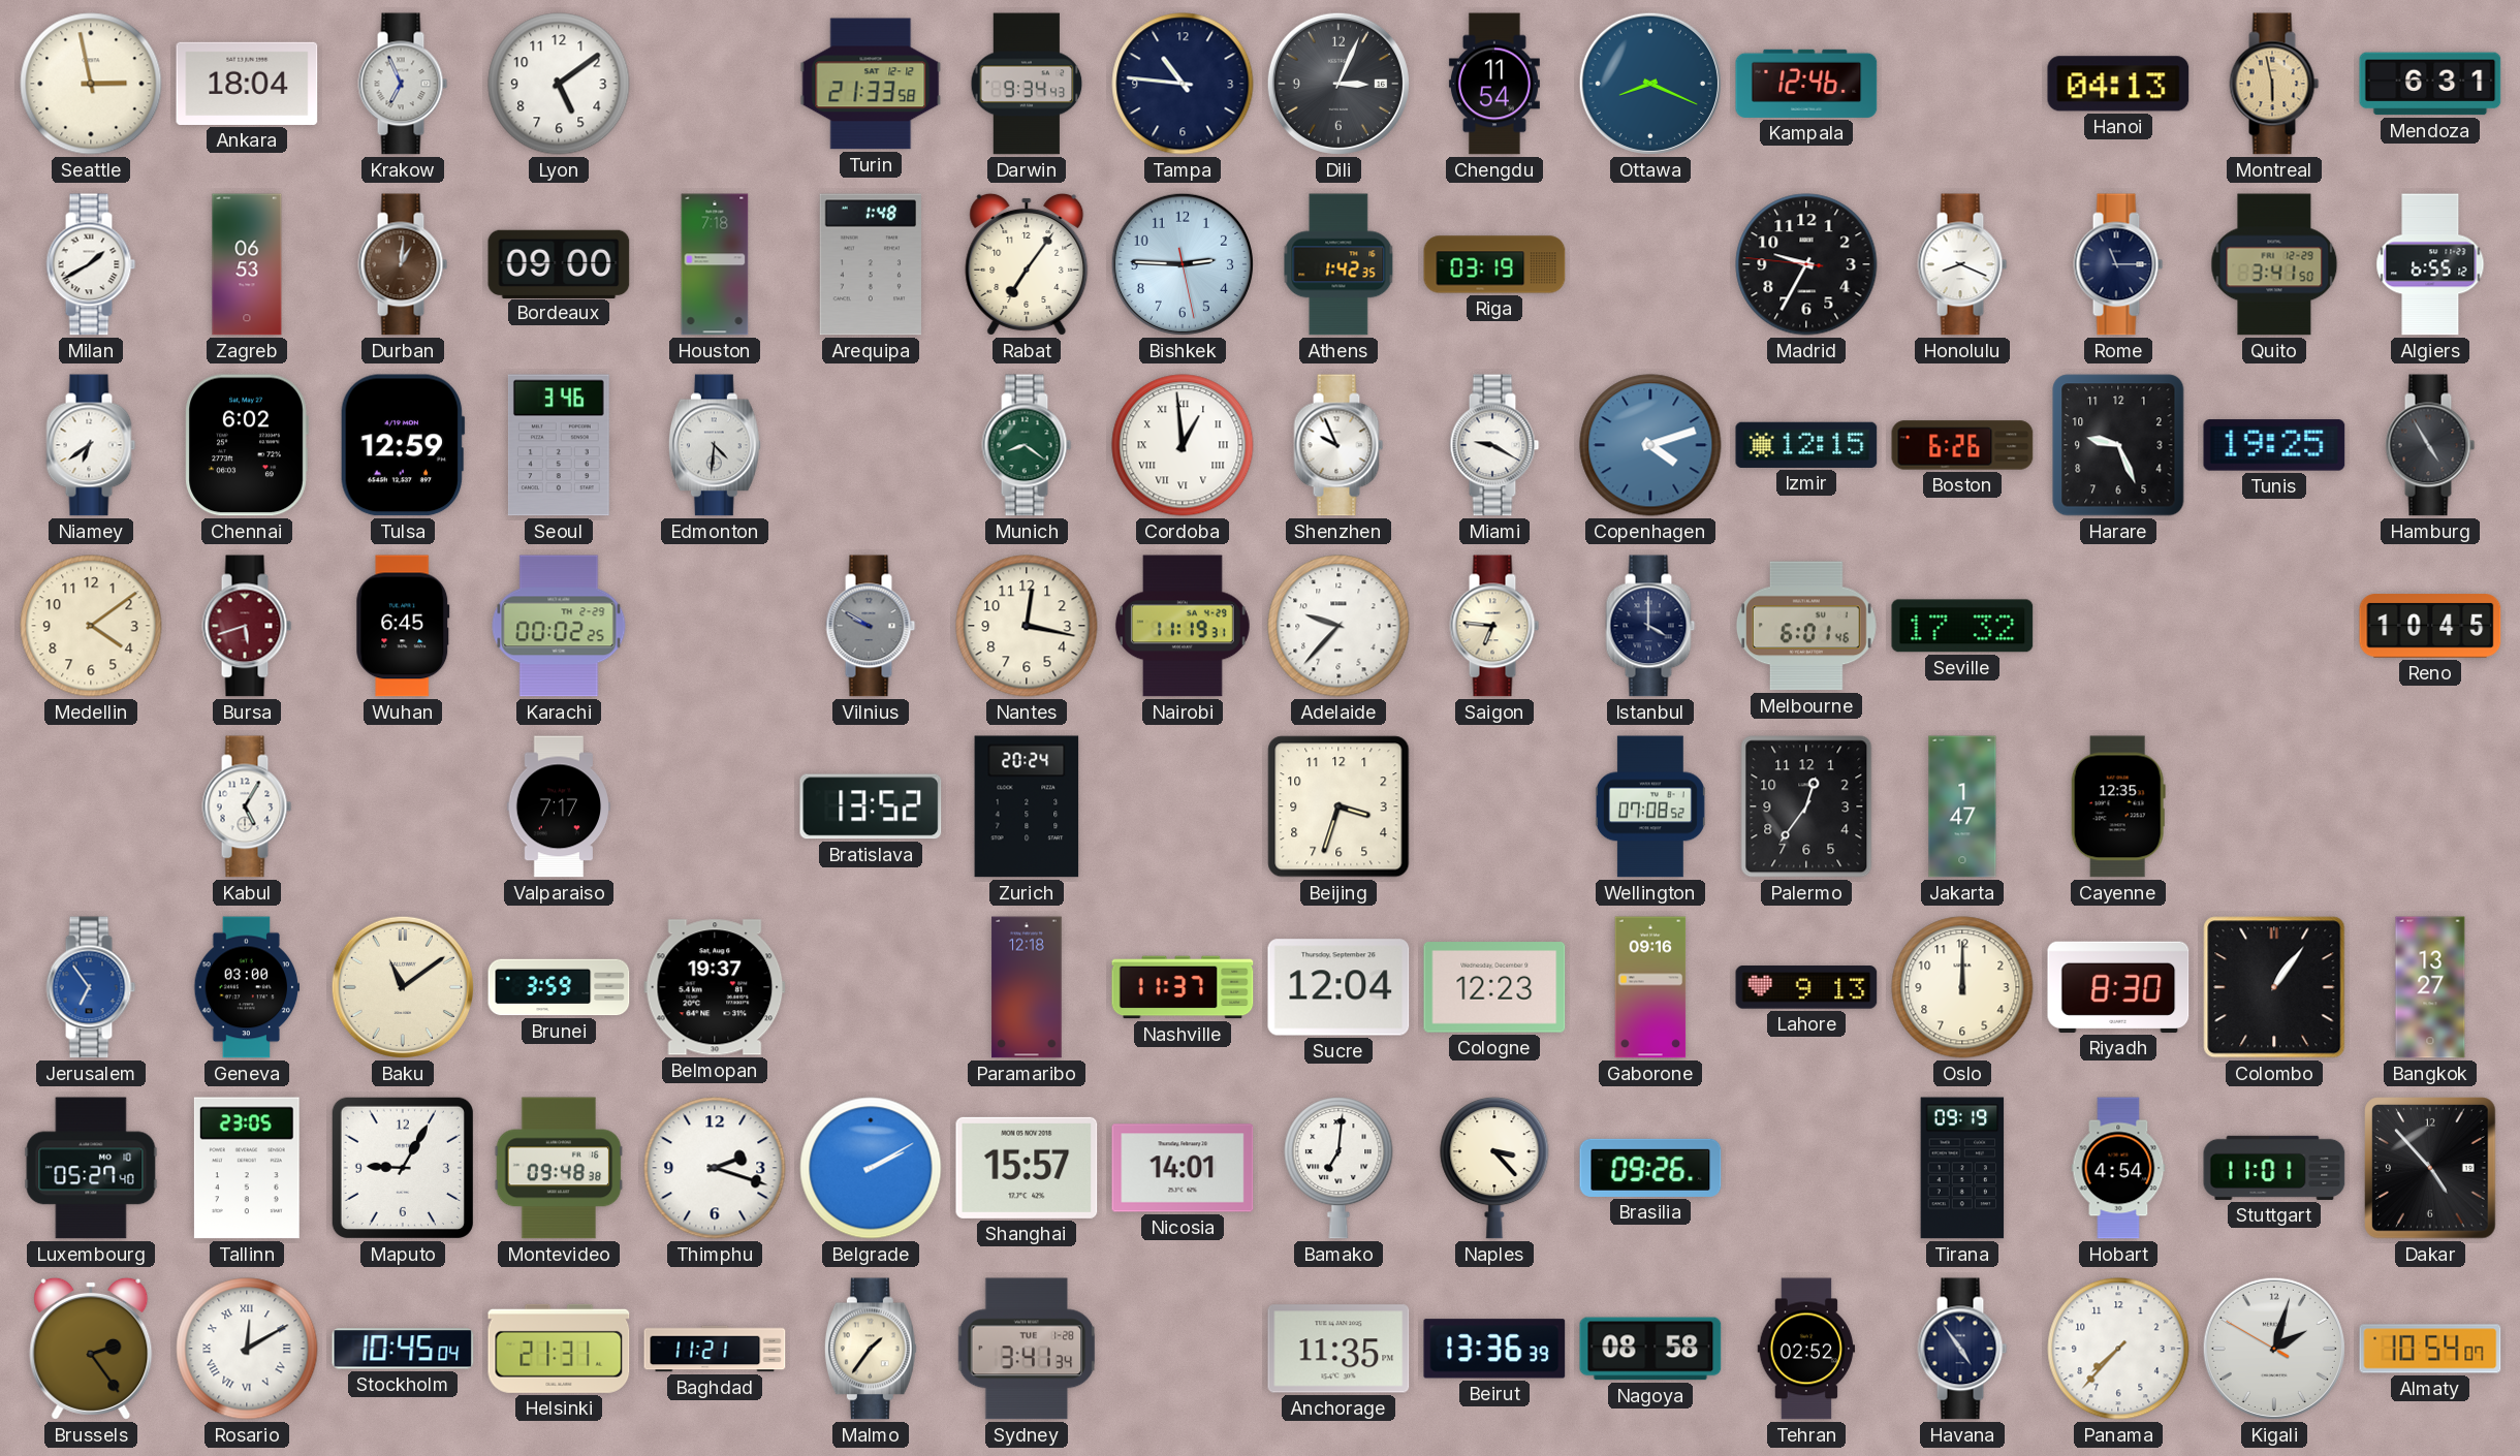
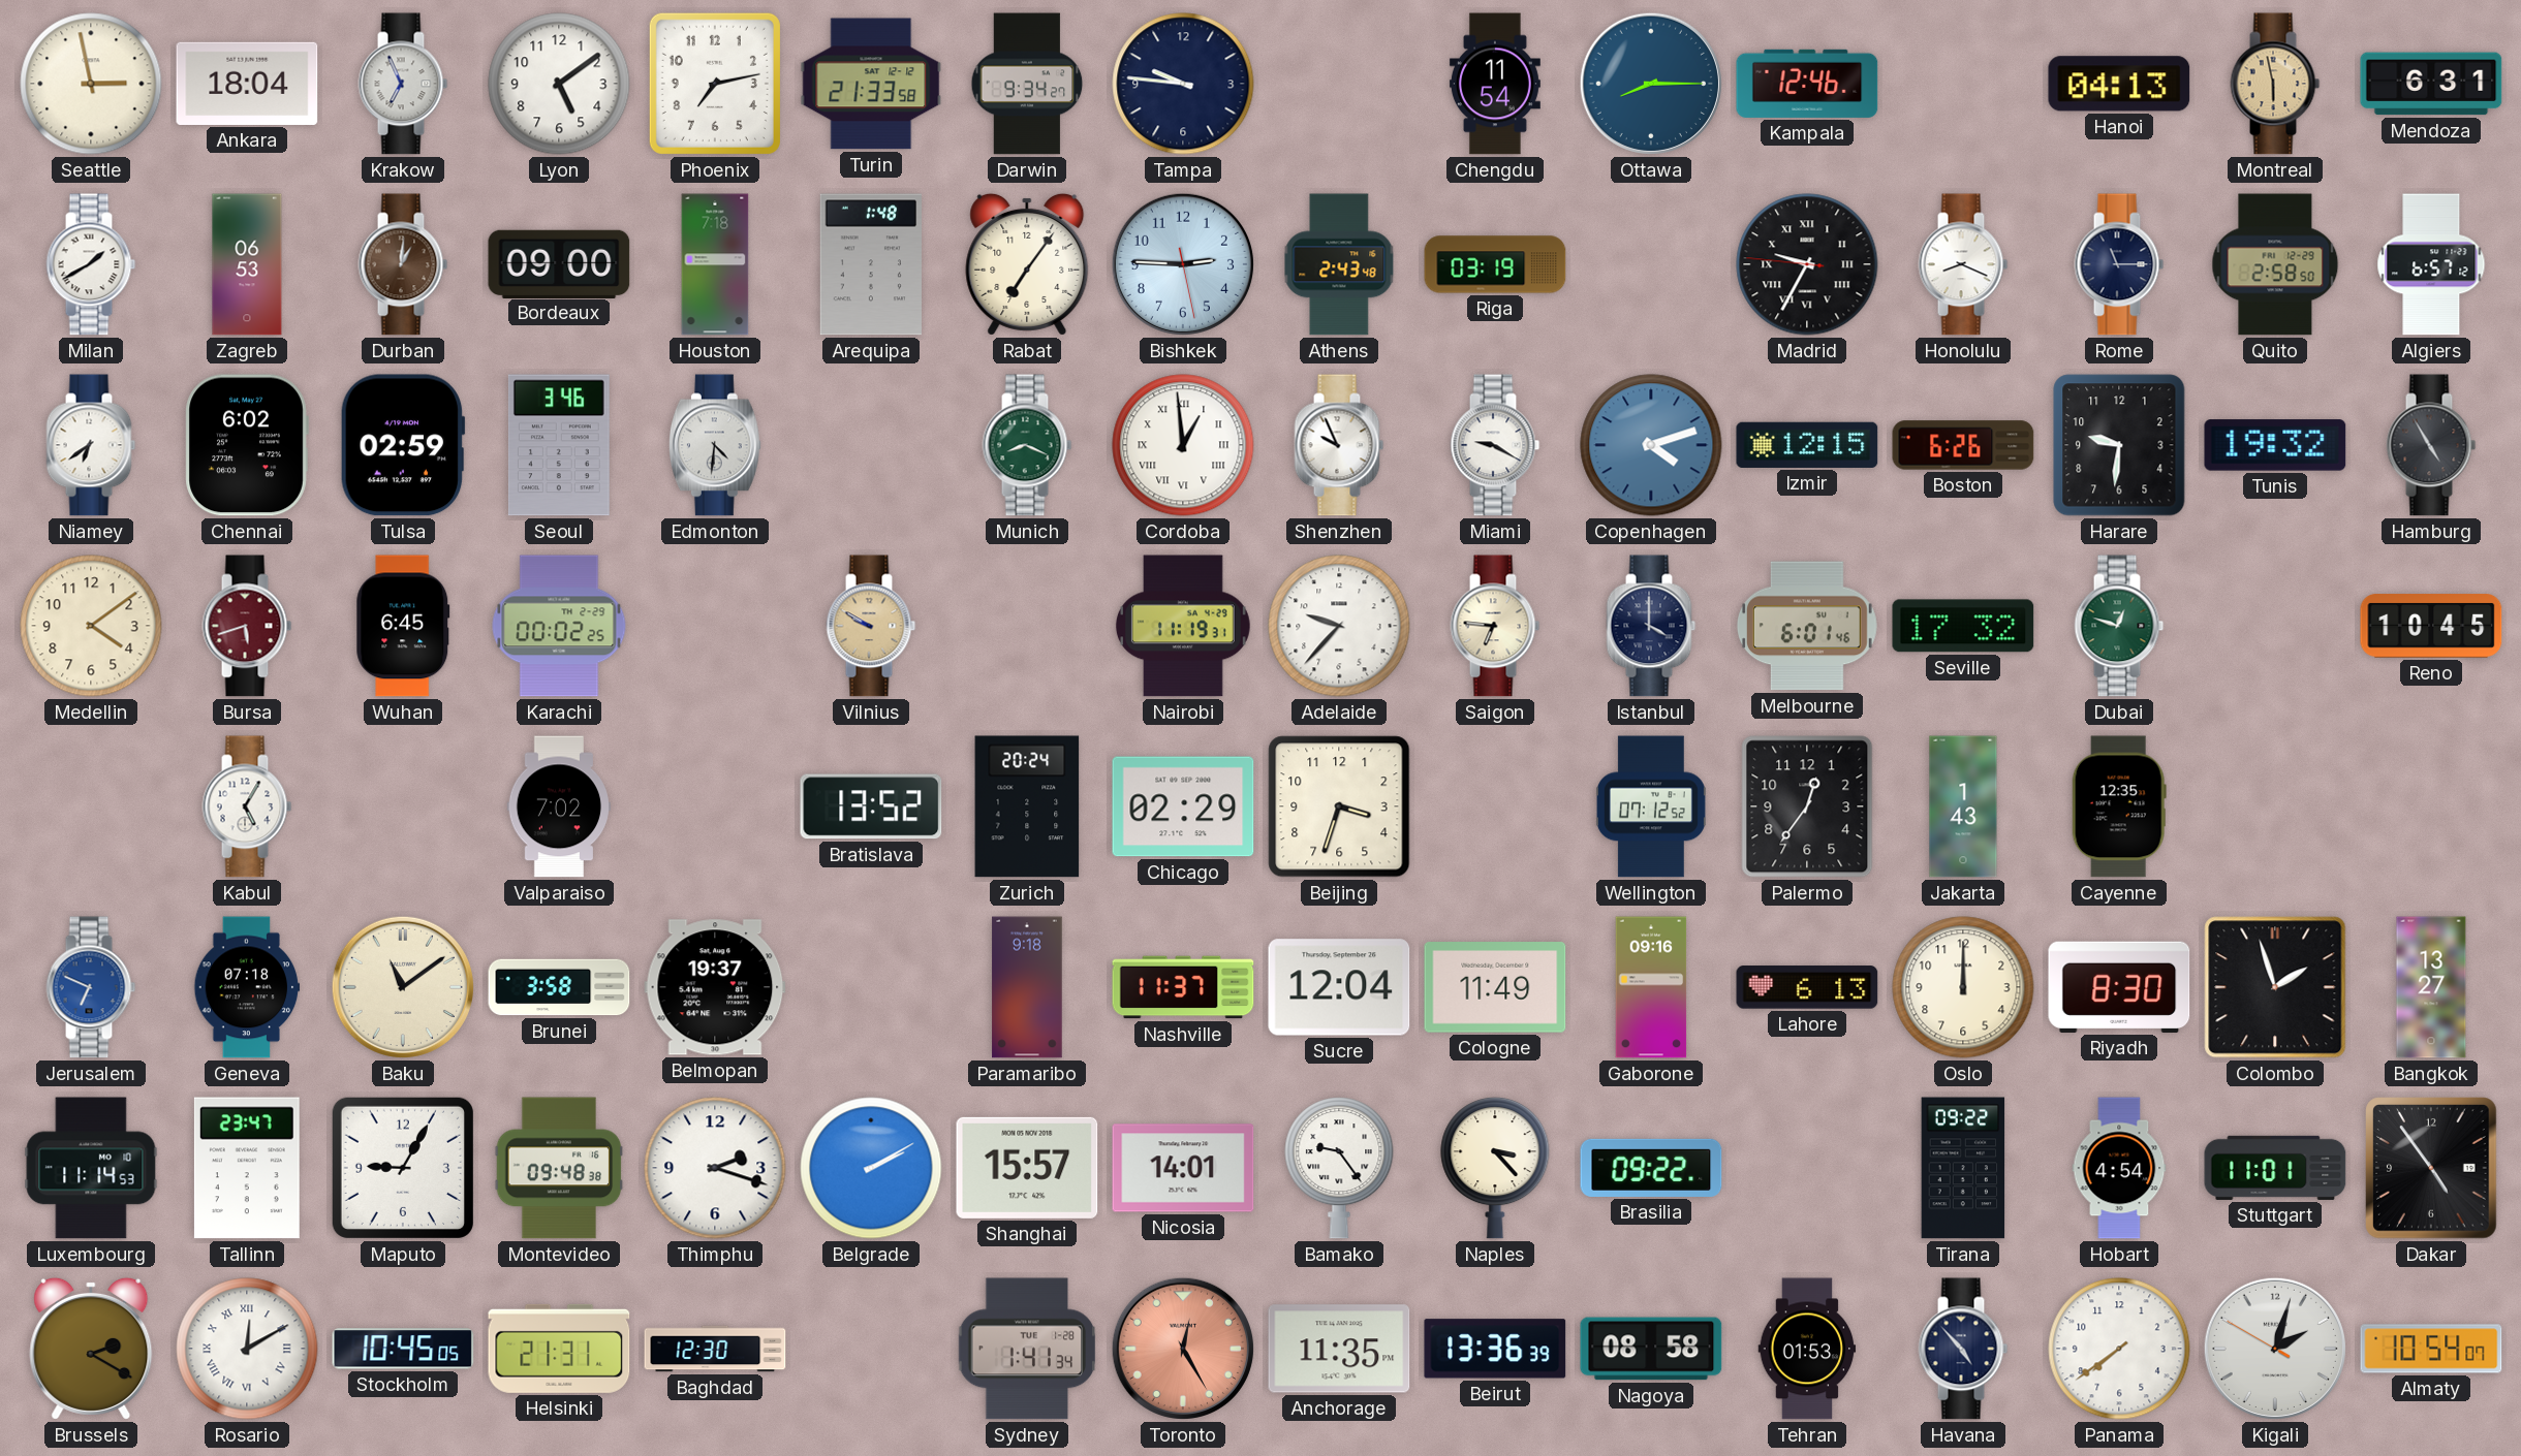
Phoenix: none -> 7:13 (715, 84)
Darwin: 9:34:43 -> 9:34:27 (1027, 84)
Tampa: 10:46 -> 9:46 (1183, 84)
Dili: 3:04 -> none (1338, 84)
Ottawa: 8:19 -> 8:15 (1651, 84)
Athens: 1:42 -> 2:43 (1339, 264)
Madrid numerals: Arabic -> Roman (1807, 264)
Quito: 3:41 -> 2:58 (2275, 264)
Algiers: 6:55 -> 6:57 (2431, 264)
Tulsa: 12:59 -> 02:59 (403, 445)
Munich: 8:21 -> 8:19 (1027, 445)
Harare: 9:26 -> 9:31 (2119, 445)
Tunis: 19:25 -> 19:32 (2275, 445)
Vilnius dial: grey -> champagne (871, 626)
Nantes: 12:17 -> none (1027, 626)
Dubai: none -> 12:48 (2119, 626)
Valparaiso: 7:17 -> 7:02 (559, 806)
Chicago: none -> 02:29 (1183, 806)
Wellington: 07:08 -> 07:12 (1651, 806)
Jakarta: 1:47 -> 1:43 (1963, 806)
Jerusalem: 6:54 -> 6:49 (91, 987)
Geneva: 03:00 -> 07:18 (247, 987)
Brunei: 3:59 -> 3:58 (559, 987)
Paramaribo: 12:18 -> 9:18 (1027, 987)
Cologne: 12:23 -> 11:49 (1495, 987)
Lahore: 9:13 -> 6:13 (1807, 987)
Colombo: 1:06 -> 1:57 (2275, 987)
Luxembourg: 05:27 -> 11:14 (91, 1168)
Tallinn: 23:05 -> 23:47 (247, 1168)
Bamako: 7:01 -> 9:24 (1339, 1168)
Brasilia: 09:26 -> 09:22 (1651, 1168)
Tirana: 09:19 -> 09:22 (1963, 1168)
Dakar: 4:53 -> 4:54 (2431, 1168)
Brussels: 2:24 -> 2:20 (91, 1349)
Stockholm: 10:45:04 -> 10:45:05 (403, 1349)
Baghdad: 11:21 -> 12:30 (715, 1349)
Malmo: 1:36 -> none (871, 1349)
Sydney: 3:41 -> 1:41 (1027, 1349)
Toronto: none -> 12:25 (1183, 1349)
Tehran: 02:52 -> 01:53 (1807, 1349)
Havana: 4:54 -> 4:53 (1963, 1349)
Panama: 7:37 -> 7:39 (2119, 1349)
